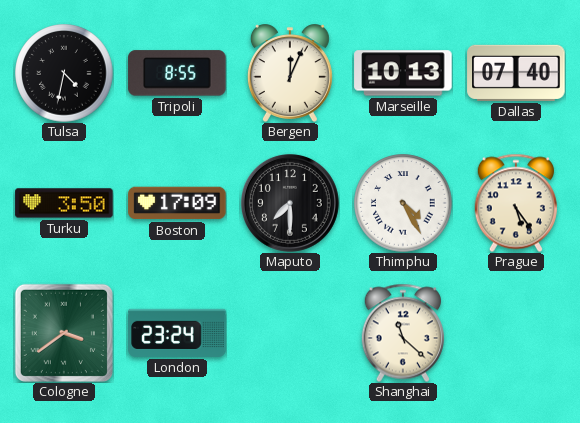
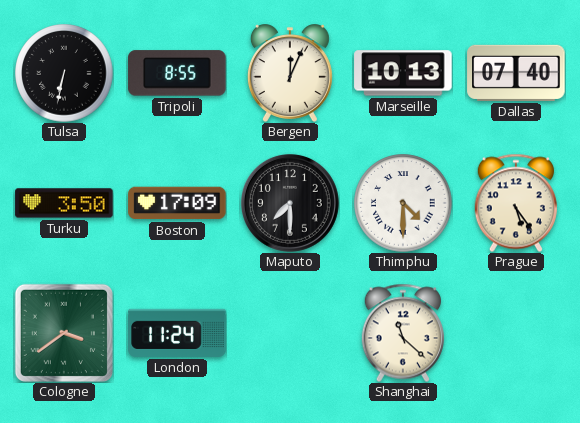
Tulsa: 4:32 -> 6:32 (64, 73)
Thimphu: 4:25 -> 4:30 (403, 203)
London: 23:24 -> 11:24 (177, 333)
